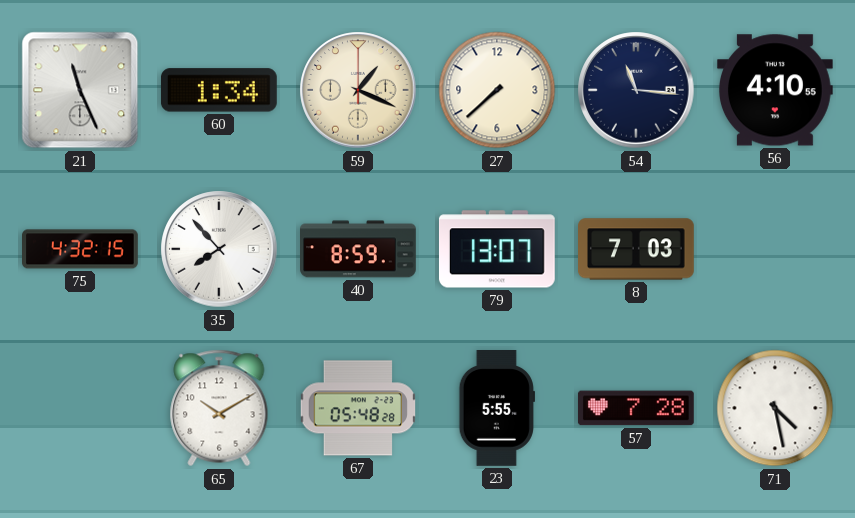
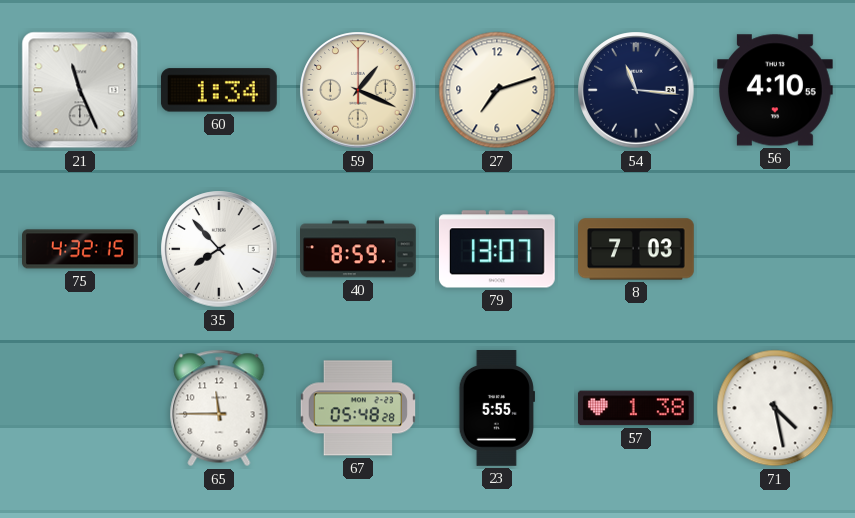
27: 7:38 -> 7:12 (497, 90)
65: 10:10 -> 11:45 (219, 408)
57: 7:28 -> 1:38 (636, 408)
